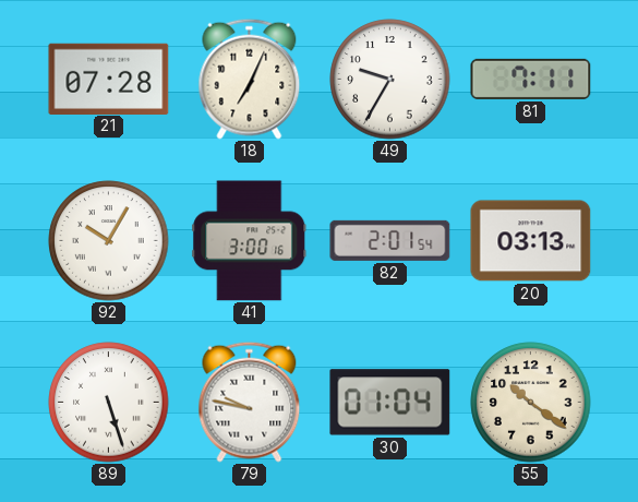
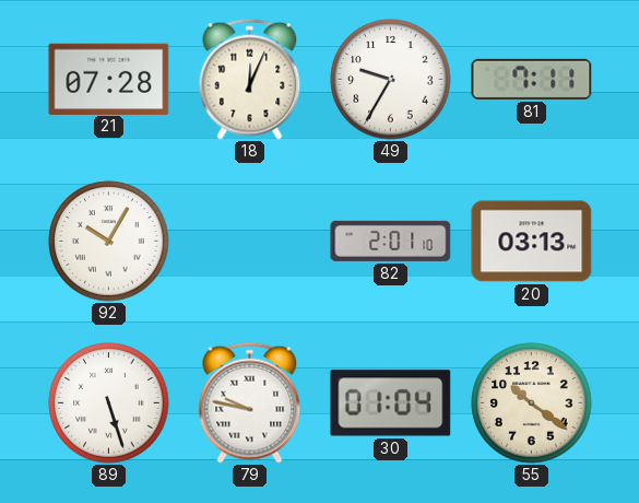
18: 7:04 -> 12:04 (250, 79)
41: 3:00 -> none (250, 241)
82: 2:01:54 -> 2:01:10 (391, 241)
